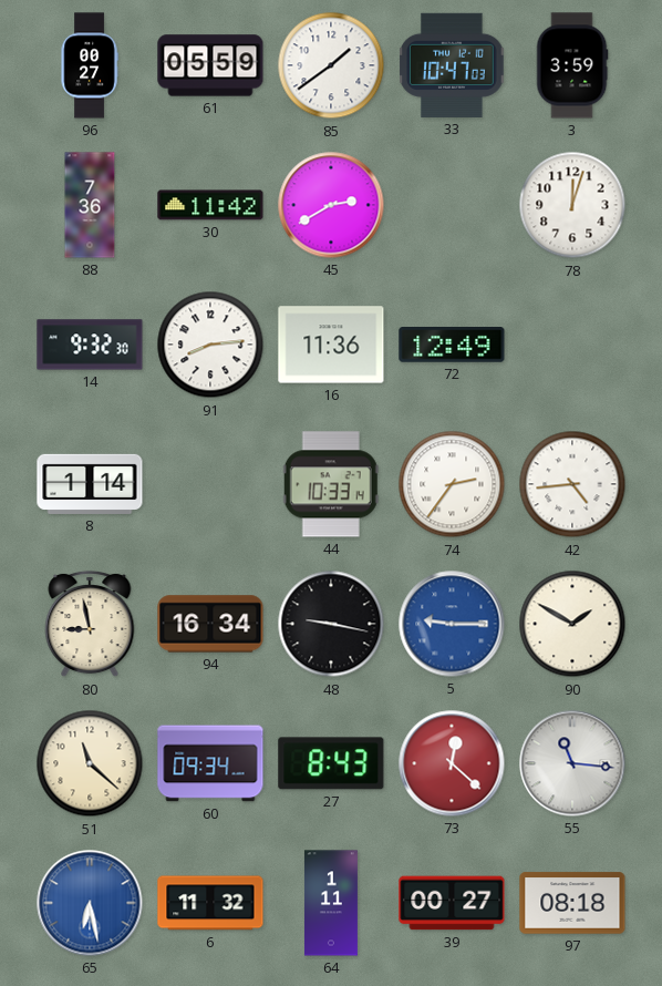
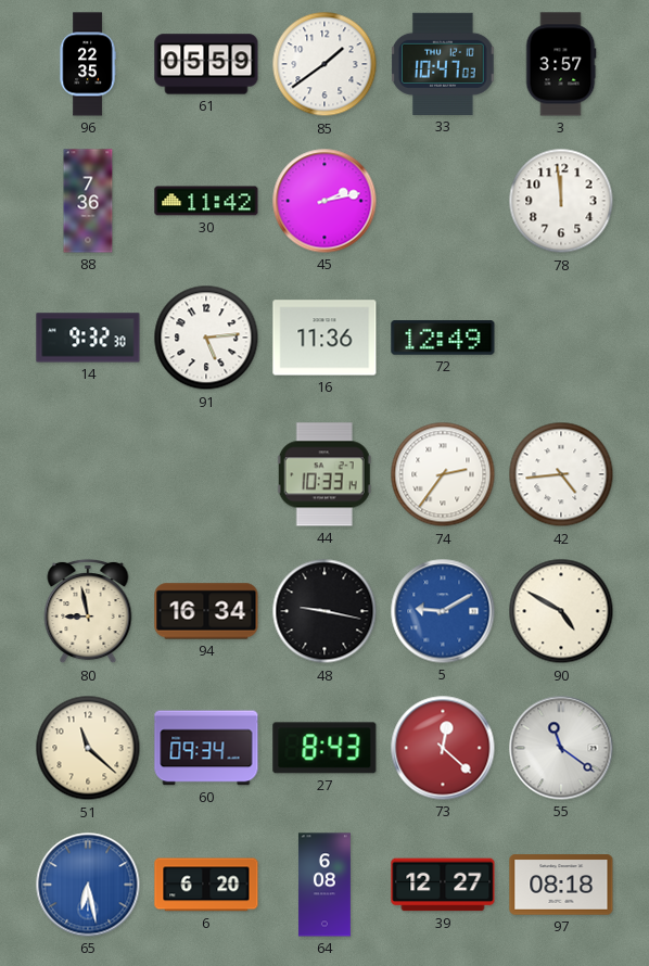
96: 00:27 -> 22:35 (88, 64)
3: 3:59 -> 3:57 (561, 64)
45: 2:40 -> 2:13 (324, 201)
78: 12:03 -> 11:59 (561, 201)
91: 8:14 -> 5:14 (206, 338)
8: 1:14 -> none (90, 484)
5: 9:15 -> 9:10 (443, 611)
90: 1:50 -> 4:50 (561, 611)
55: 11:16 -> 11:21 (561, 748)
6: 11:32 -> 6:20 (206, 885)
64: 1:11 -> 6:08 (324, 885)
39: 00:27 -> 12:27 (443, 885)
